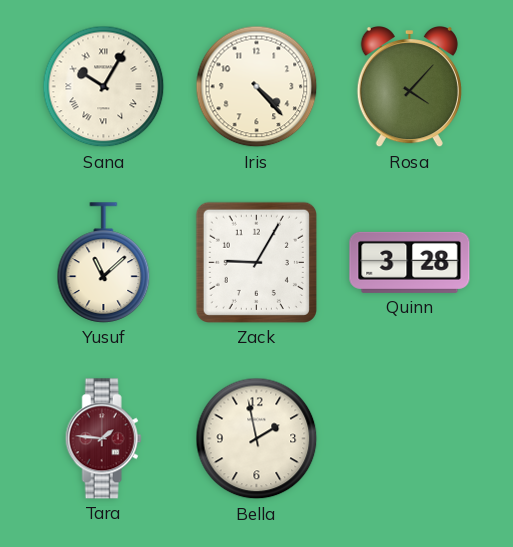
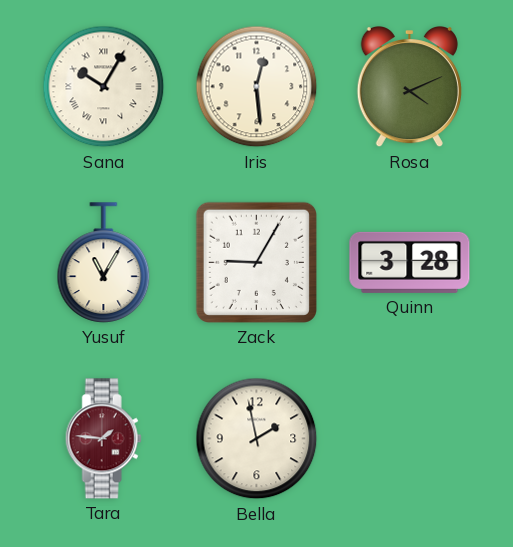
Iris: 4:23 -> 12:29 (257, 87)
Rosa: 4:07 -> 4:11 (409, 88)
Yusuf: 11:08 -> 11:05 (104, 263)
